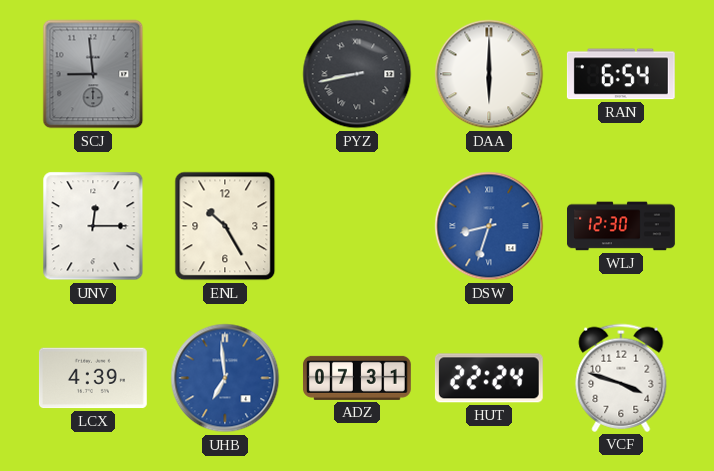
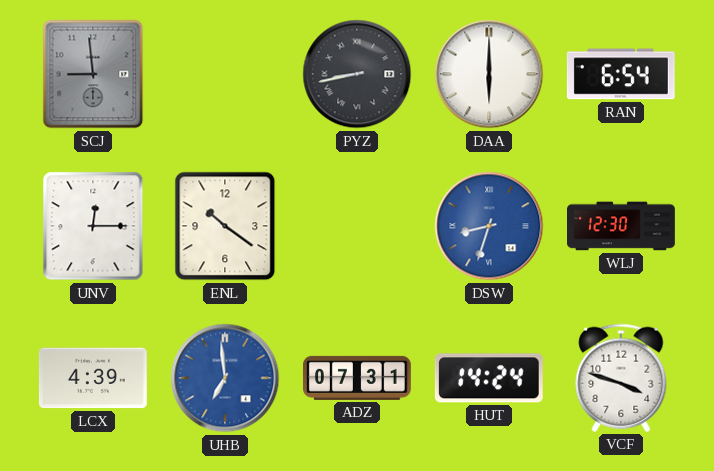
ENL: 10:25 -> 10:21 (225, 226)
HUT: 22:24 -> 14:24 (489, 378)
